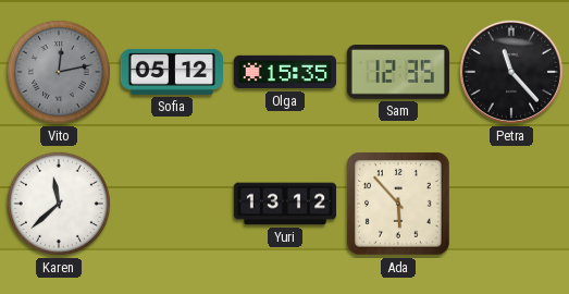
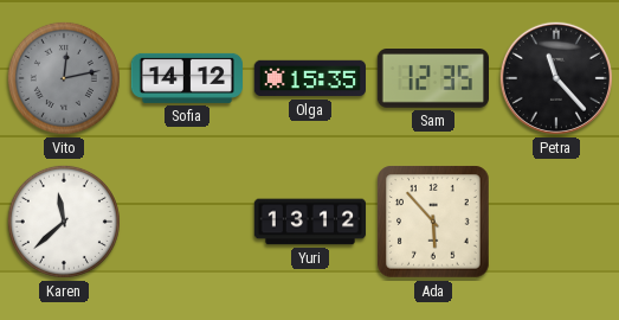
Sofia: 05:12 -> 14:12 (186, 78)
